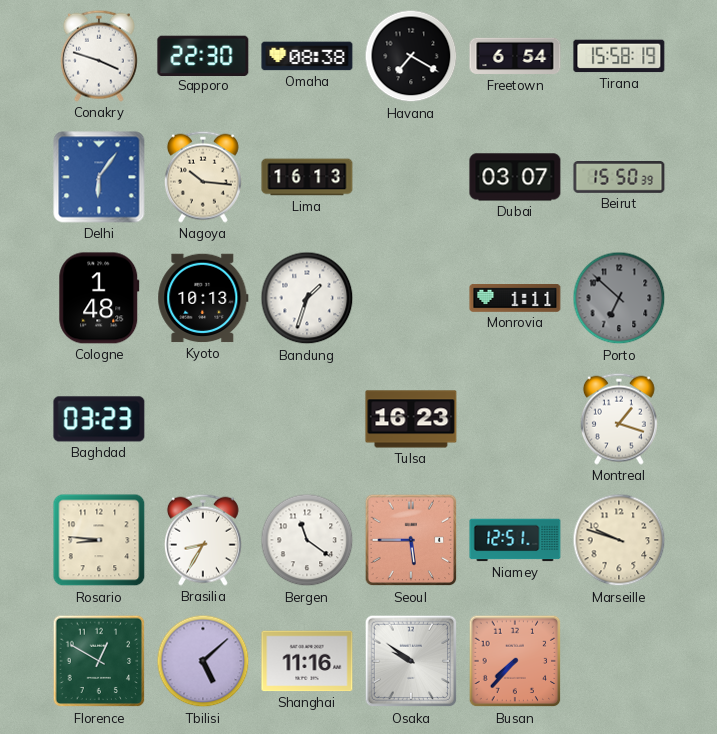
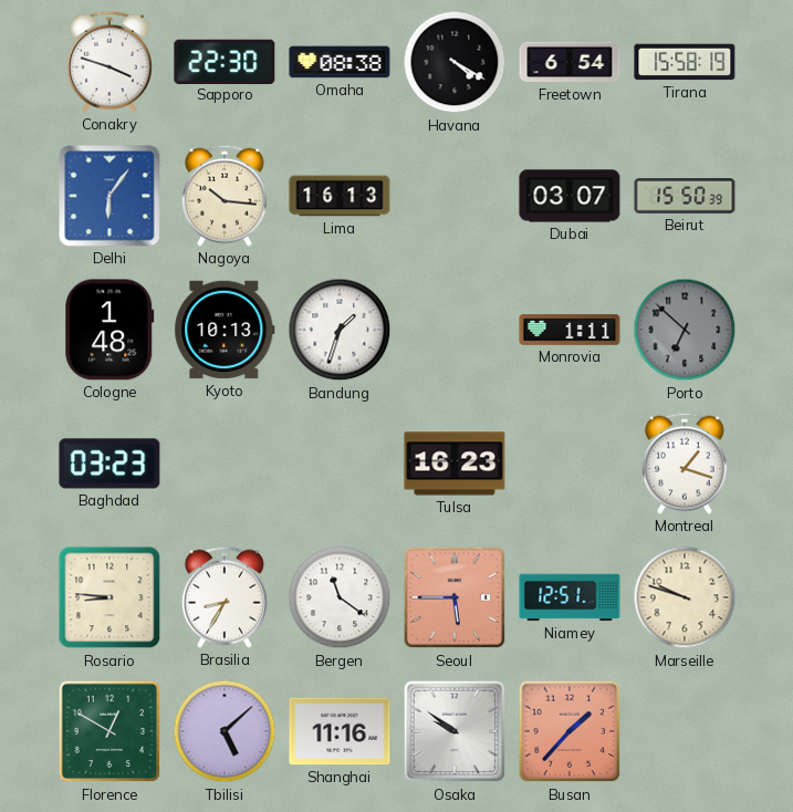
Havana: 7:20 -> 4:20 (455, 62)
Busan: 7:37 -> 1:37 (570, 731)
